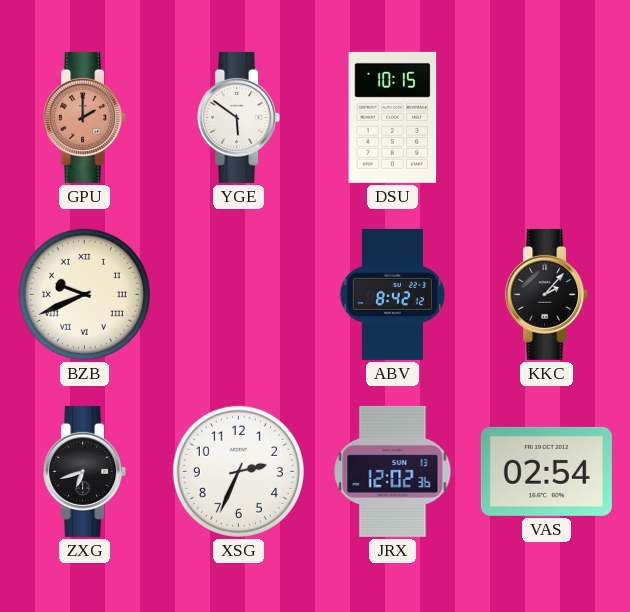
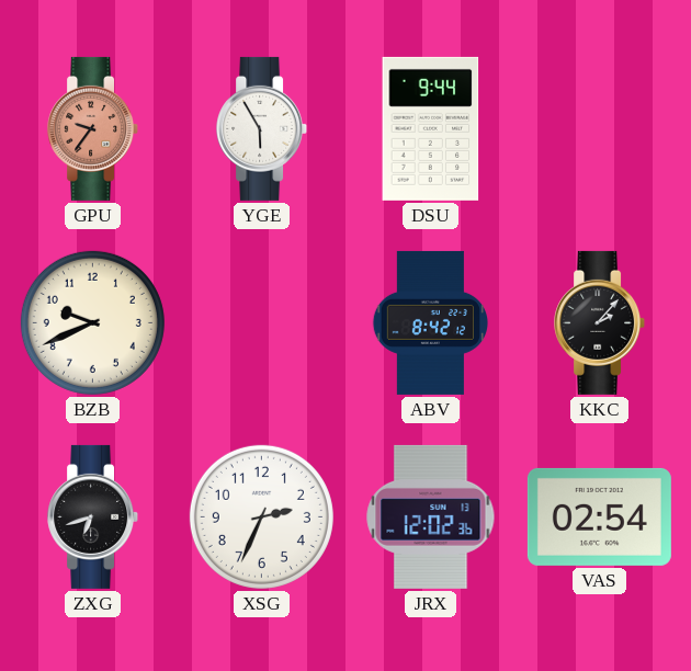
GPU: 2:00 -> 9:36 (93, 128)
YGE: 5:51 -> 5:55 (262, 128)
DSU: 10:15 -> 9:44 (431, 128)
BZB numerals: Roman -> Arabic (92, 322)
